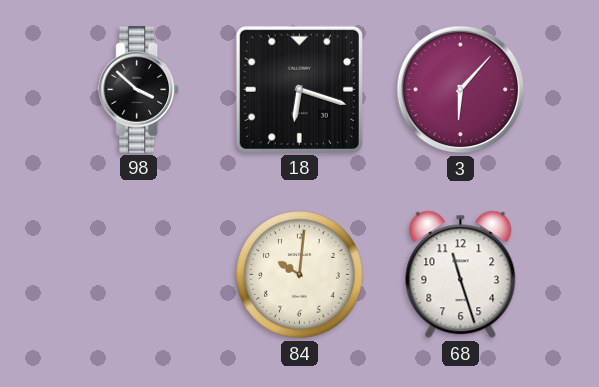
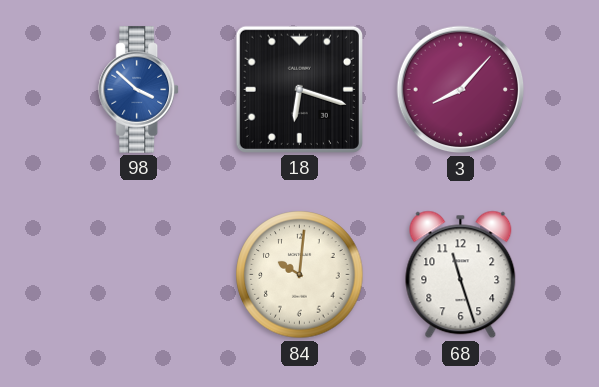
98 dial: black -> blue (139, 90)
3: 6:07 -> 8:07 (461, 90)
